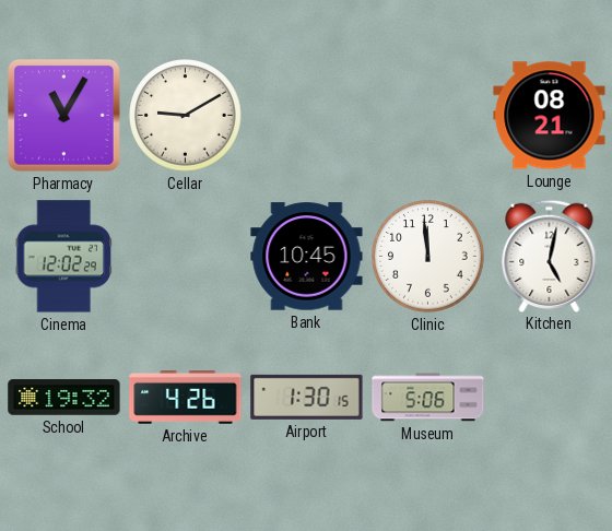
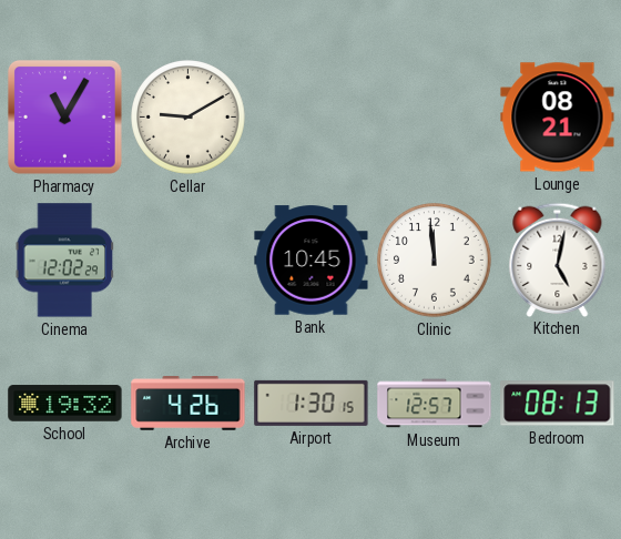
Museum: 5:06 -> 12:57 (435, 404)
Bedroom: none -> 08:13 (558, 404)
